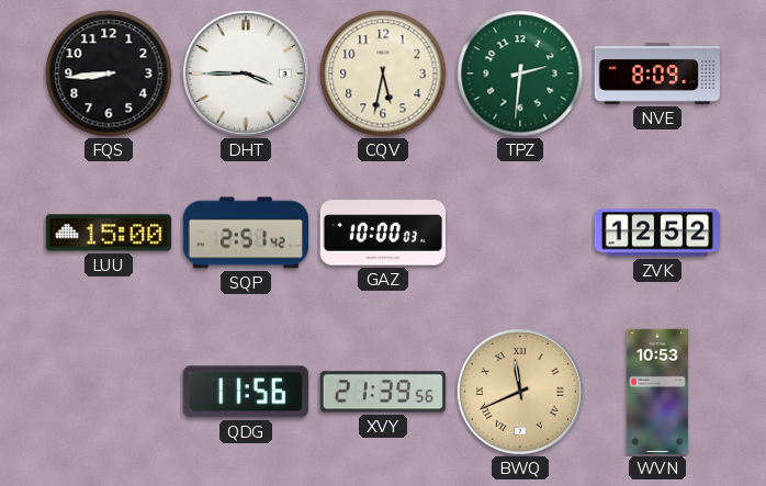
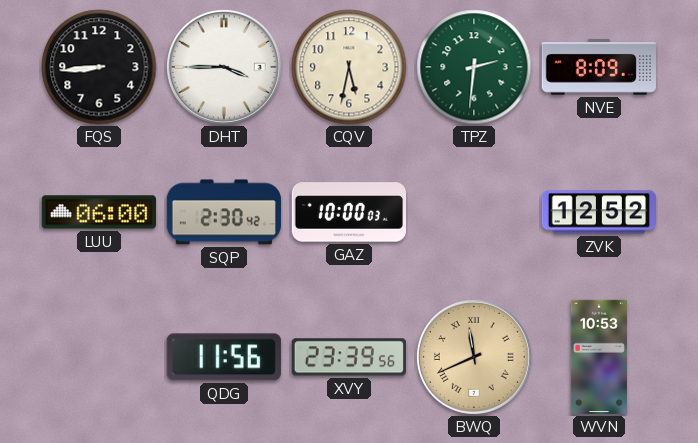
LUU: 15:00 -> 06:00 (98, 212)
SQP: 2:51 -> 2:30 (223, 212)
XVY: 21:39 -> 23:39 (349, 357)
